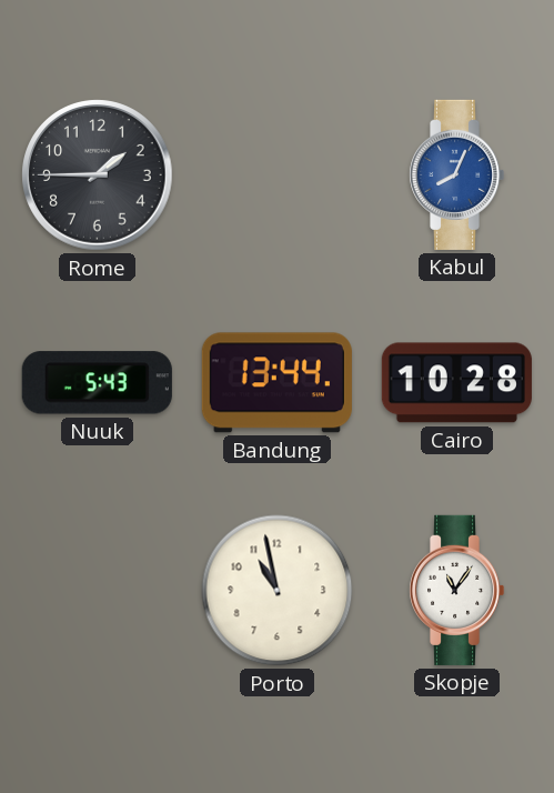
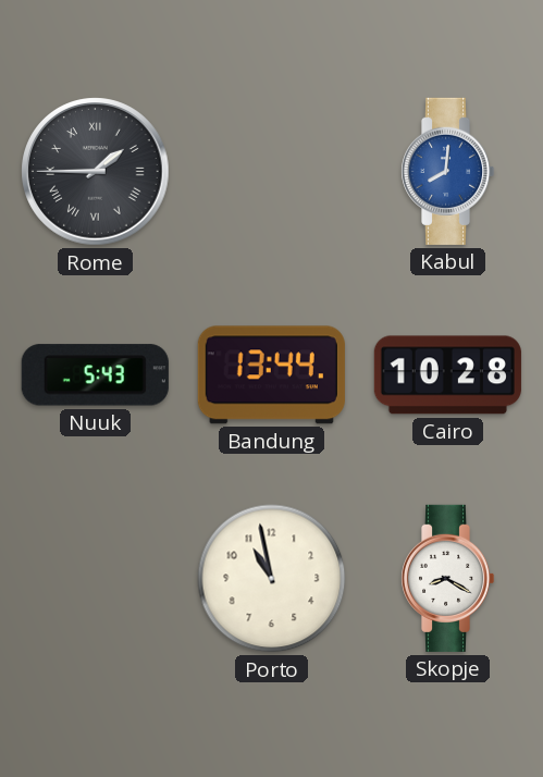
Rome numerals: Arabic -> Roman (96, 172)
Kabul: 8:04 -> 8:01 (447, 171)
Skopje: 11:06 -> 8:20 (447, 578)
